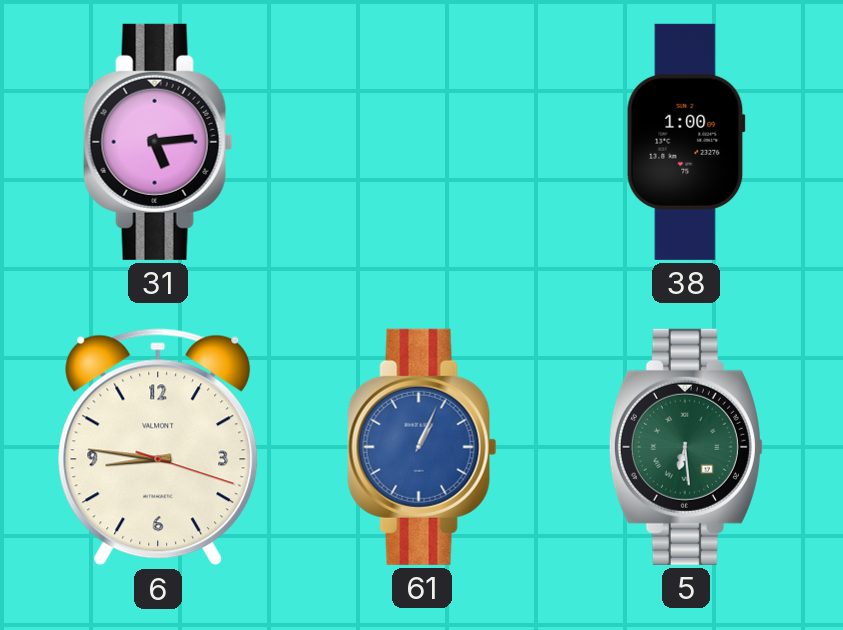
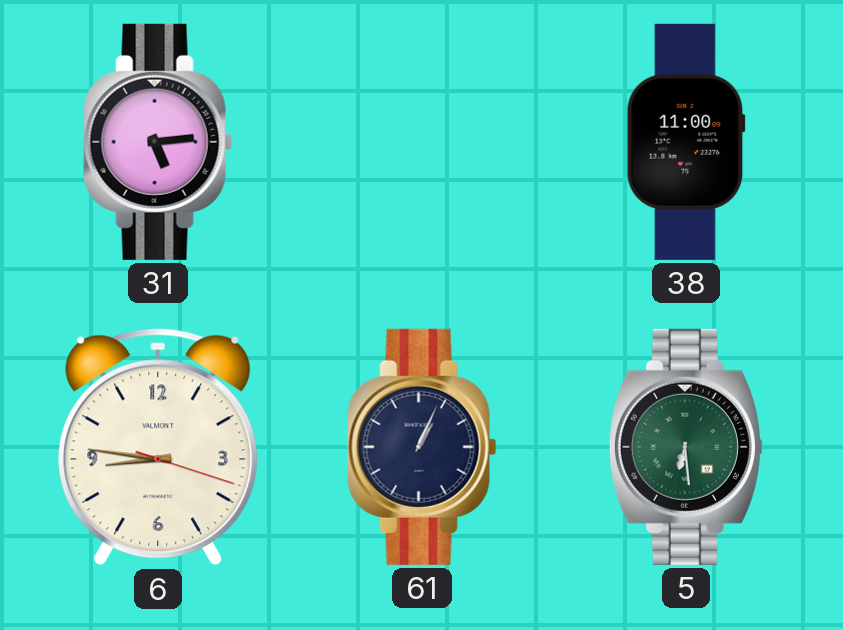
38: 1:00 -> 11:00 (686, 142)
61 dial: blue -> navy (422, 447)
